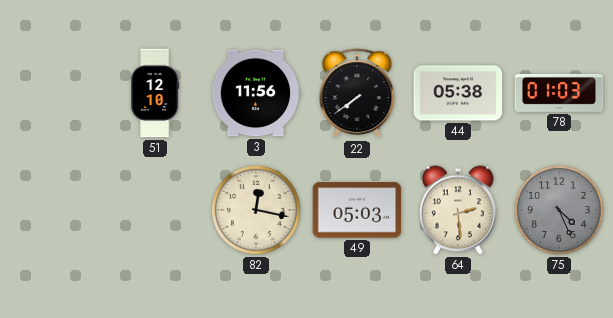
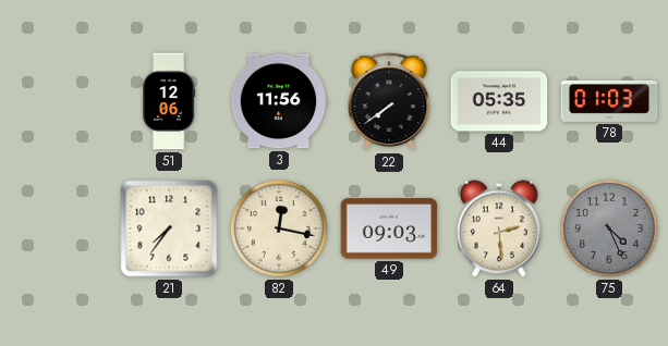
51: 12:10 -> 12:06 (169, 101)
44: 05:38 -> 05:35 (499, 101)
21: none -> 7:36 (169, 228)
49: 05:03 -> 09:03 (389, 228)
